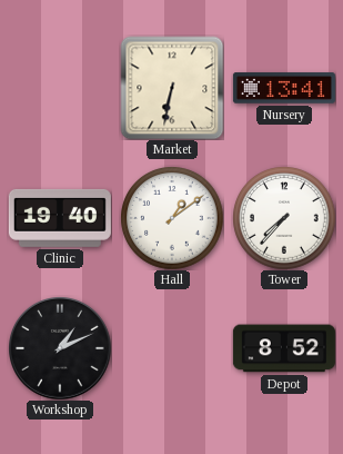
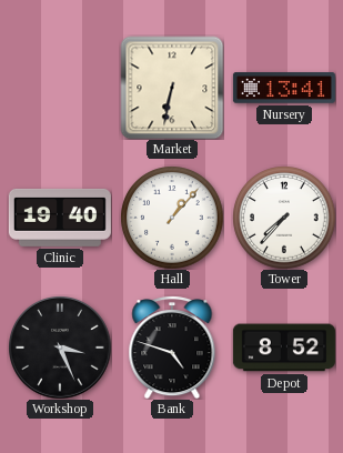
Hall: 1:09 -> 1:07 (172, 218)
Workshop: 1:11 -> 3:26 (60, 348)
Bank: none -> 4:48 (172, 348)
